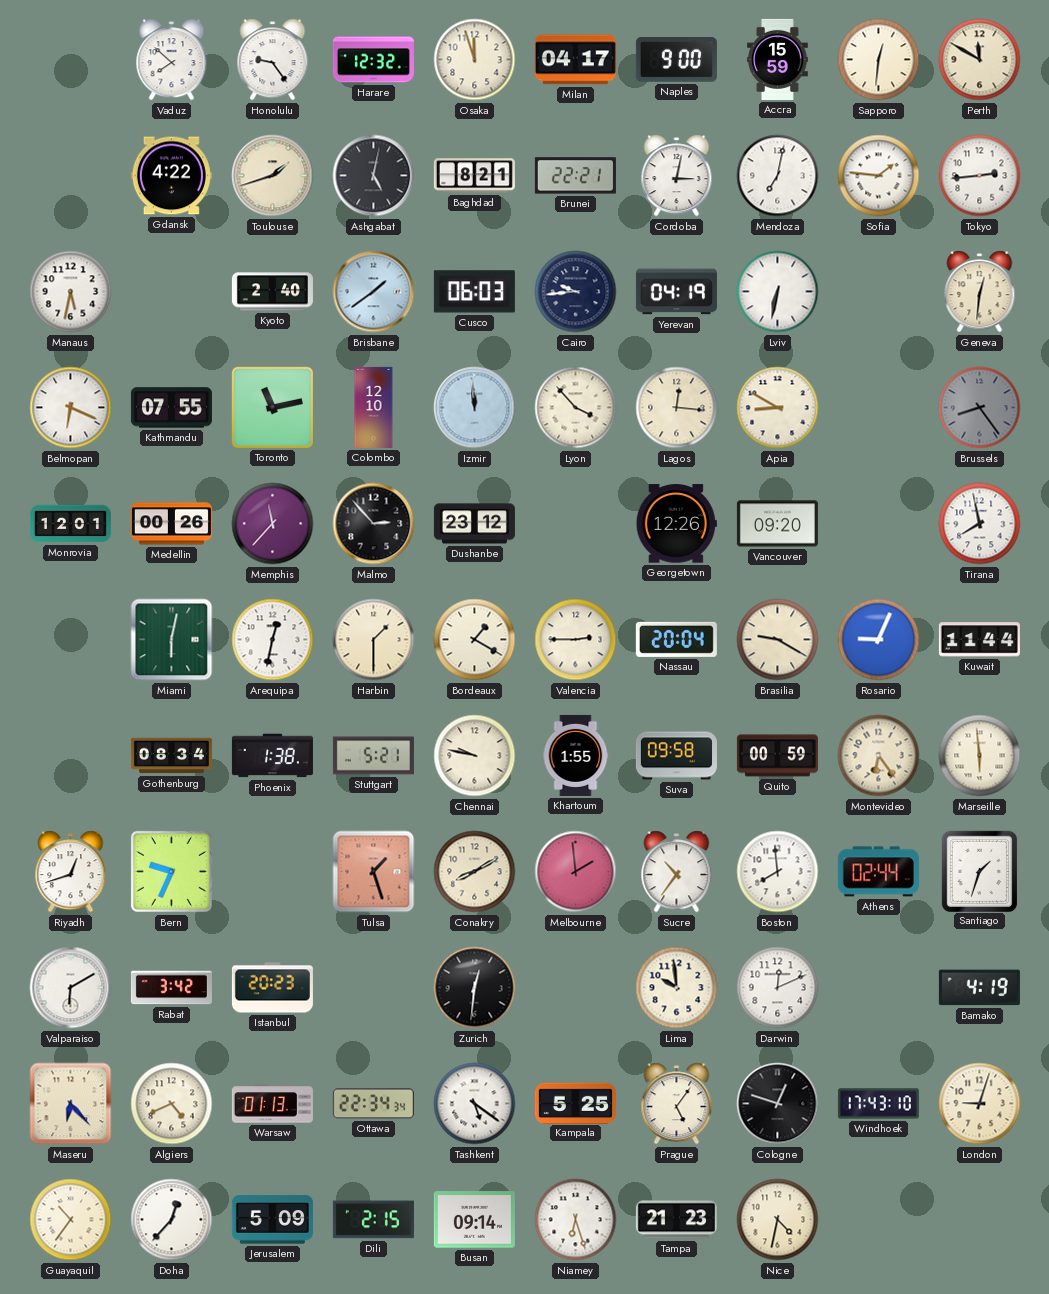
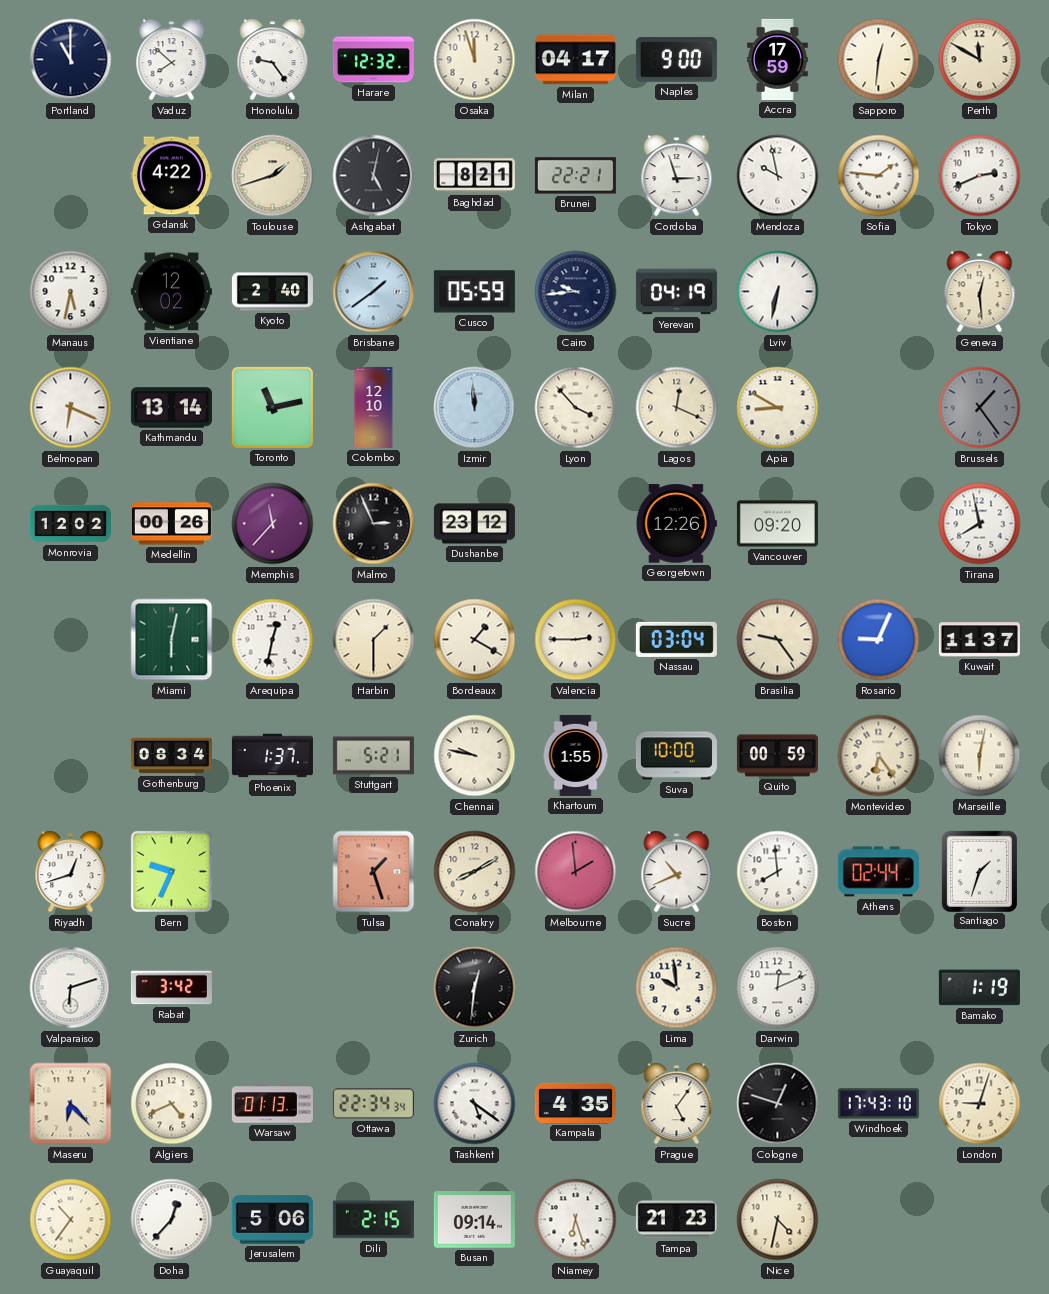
Portland: none -> 11:00 (71, 60)
Accra: 15:59 -> 17:59 (778, 59)
Cordoba: 3:02 -> 2:57 (677, 176)
Mendoza: 7:02 -> 9:58 (778, 176)
Tokyo: 2:44 -> 2:41 (980, 176)
Vientiane: none -> 12:02 (171, 292)
Cusco: 06:03 -> 05:59 (474, 292)
Geneva: 12:31 -> 12:29 (980, 292)
Kathmandu: 07:55 -> 13:14 (171, 408)
Lagos: 12:16 -> 12:19 (677, 408)
Brussels: 8:24 -> 1:24 (980, 408)
Monrovia: 12:01 -> 12:02 (70, 524)
Malmo: 2:53 -> 2:56 (374, 524)
Nassau: 20:04 -> 03:04 (676, 639)
Brasilia: 9:20 -> 9:24 (778, 640)
Kuwait: 11:44 -> 11:37 (979, 640)
Phoenix: 1:38 -> 1:37 (272, 756)
Suva: 09:58 -> 10:00 (676, 756)
Marseille: 5:59 -> 6:02 (980, 756)
Sucre: 10:36 -> 10:41 (677, 872)
Valparaiso: 6:10 -> 6:12 (71, 988)
Istanbul: 20:23 -> none (272, 988)
Bamako: 4:19 -> 1:19 (979, 988)
Kampala: 5:25 -> 4:35 (575, 1103)
Jerusalem: 5:09 -> 5:06 (272, 1220)
